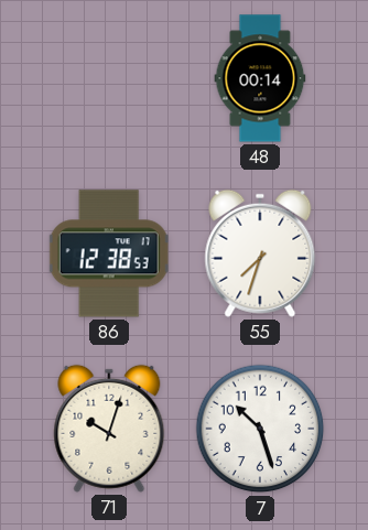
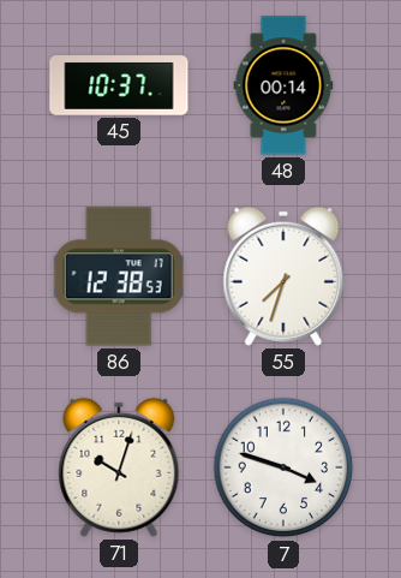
45: none -> 10:37 (119, 85)
7: 10:27 -> 3:48 (283, 467)
